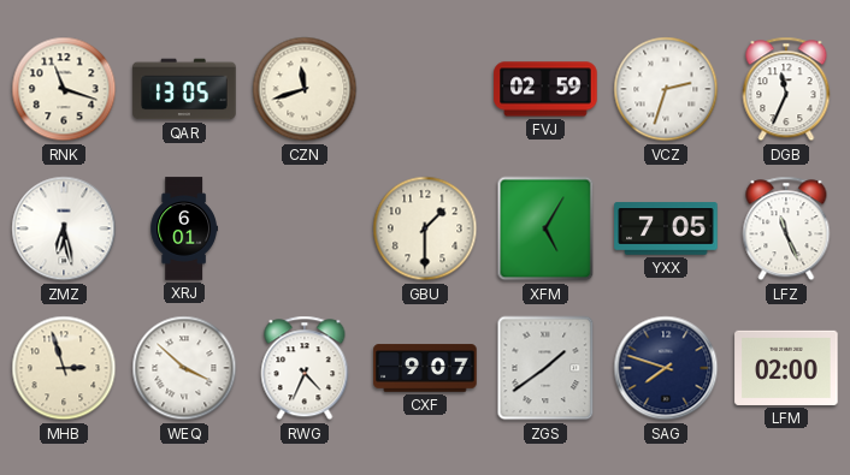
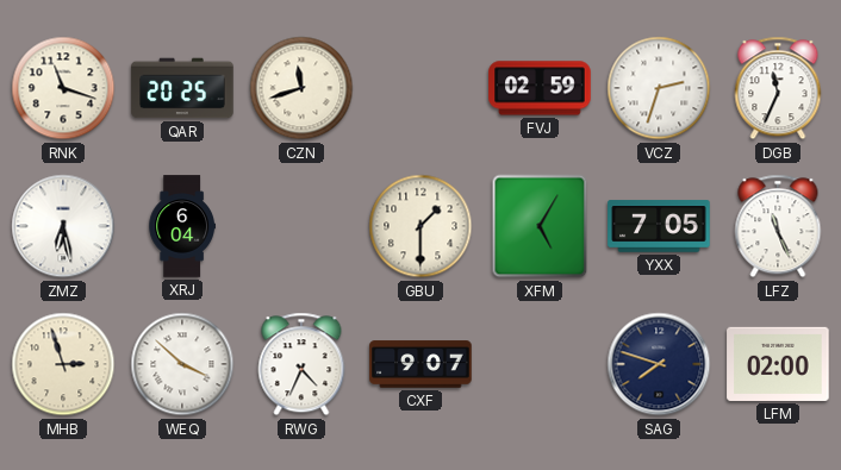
QAR: 13:05 -> 20:25 (182, 88)
XRJ: 6:01 -> 6:04 (181, 226)
ZGS: 1:39 -> none (545, 368)
